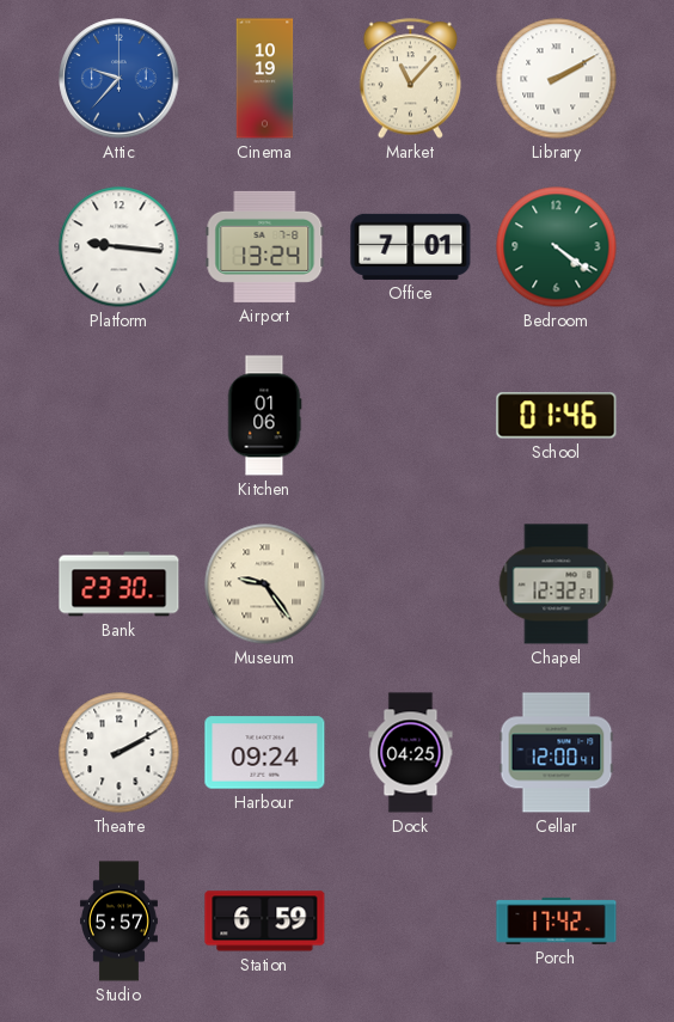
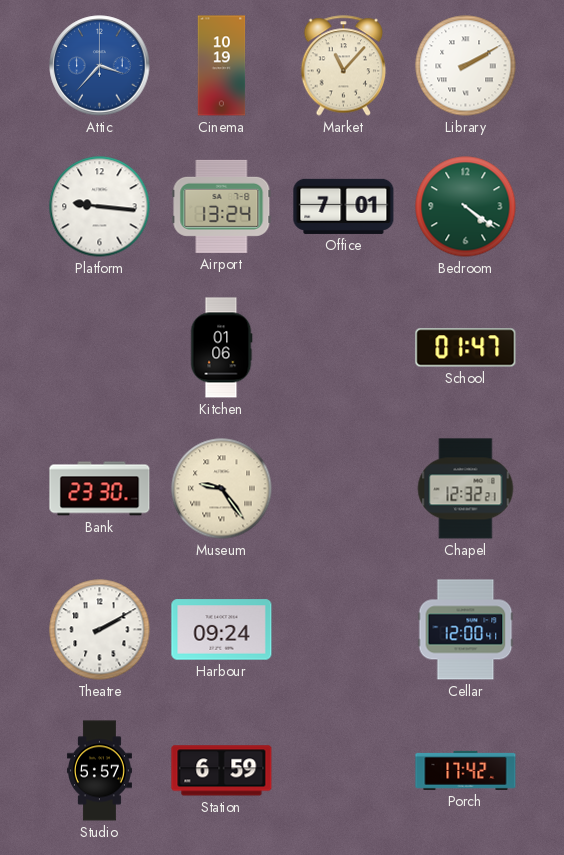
Attic: 9:37 -> 3:37 (100, 66)
School: 01:46 -> 01:47 (466, 348)
Dock: 04:25 -> none (411, 753)
